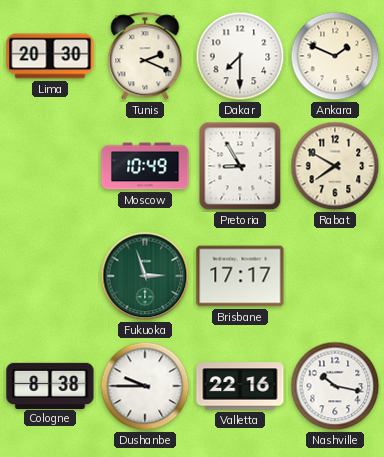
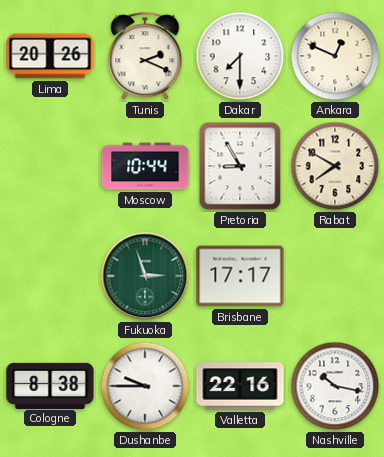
Lima: 20:30 -> 20:26 (50, 56)
Ankara: 1:49 -> 12:49 (335, 56)
Moscow: 10:49 -> 10:44 (145, 166)
